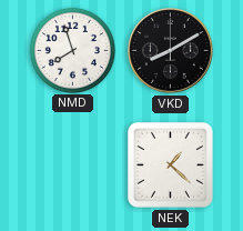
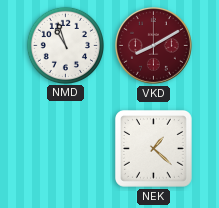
NMD: 7:57 -> 10:57 (65, 45)
VKD dial: black -> burgundy (153, 45)
